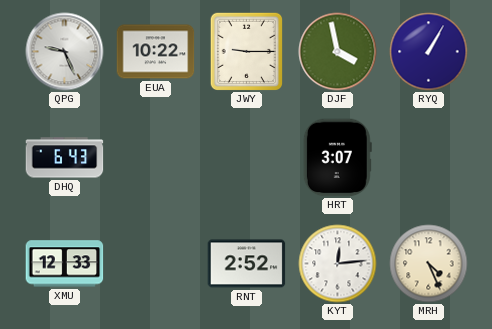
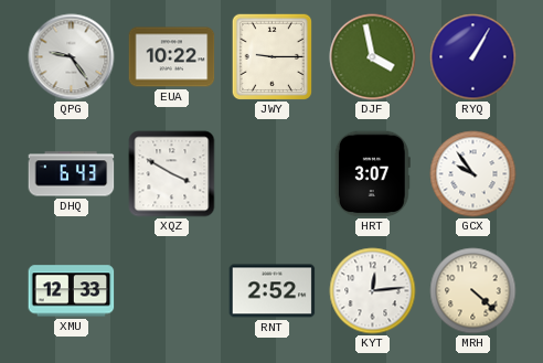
QPG: 9:26 -> 9:24 (72, 57)
XQZ: none -> 3:50 (172, 174)
GCX: none -> 9:54 (473, 174)
MRH: 4:26 -> 4:22 (473, 291)
